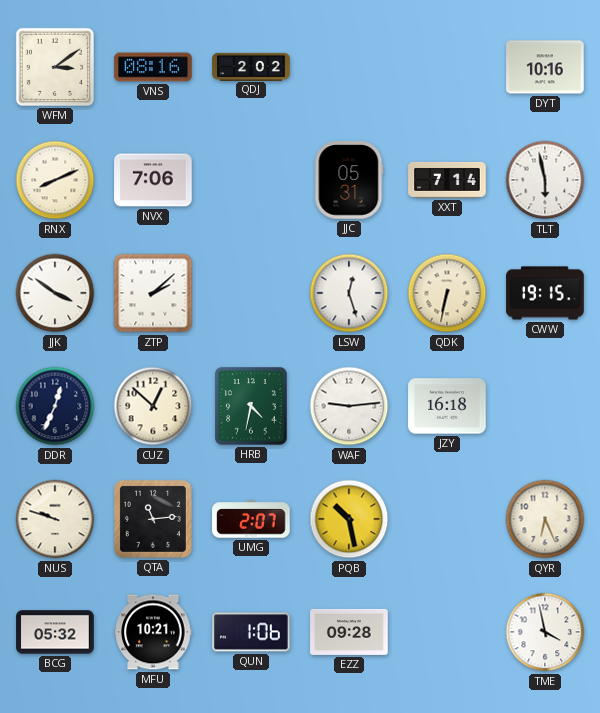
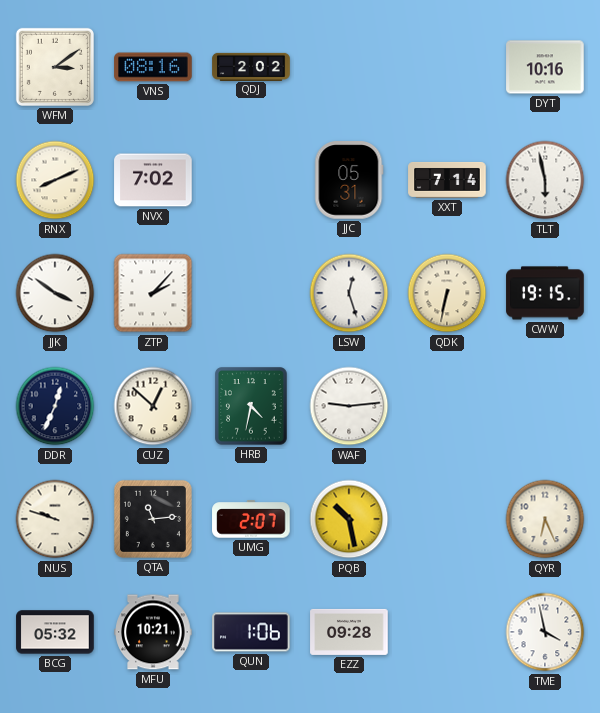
NVX: 7:06 -> 7:02 (153, 180)
ZTP: 2:08 -> 2:07 (153, 293)
JZY: 16:18 -> none (447, 406)
